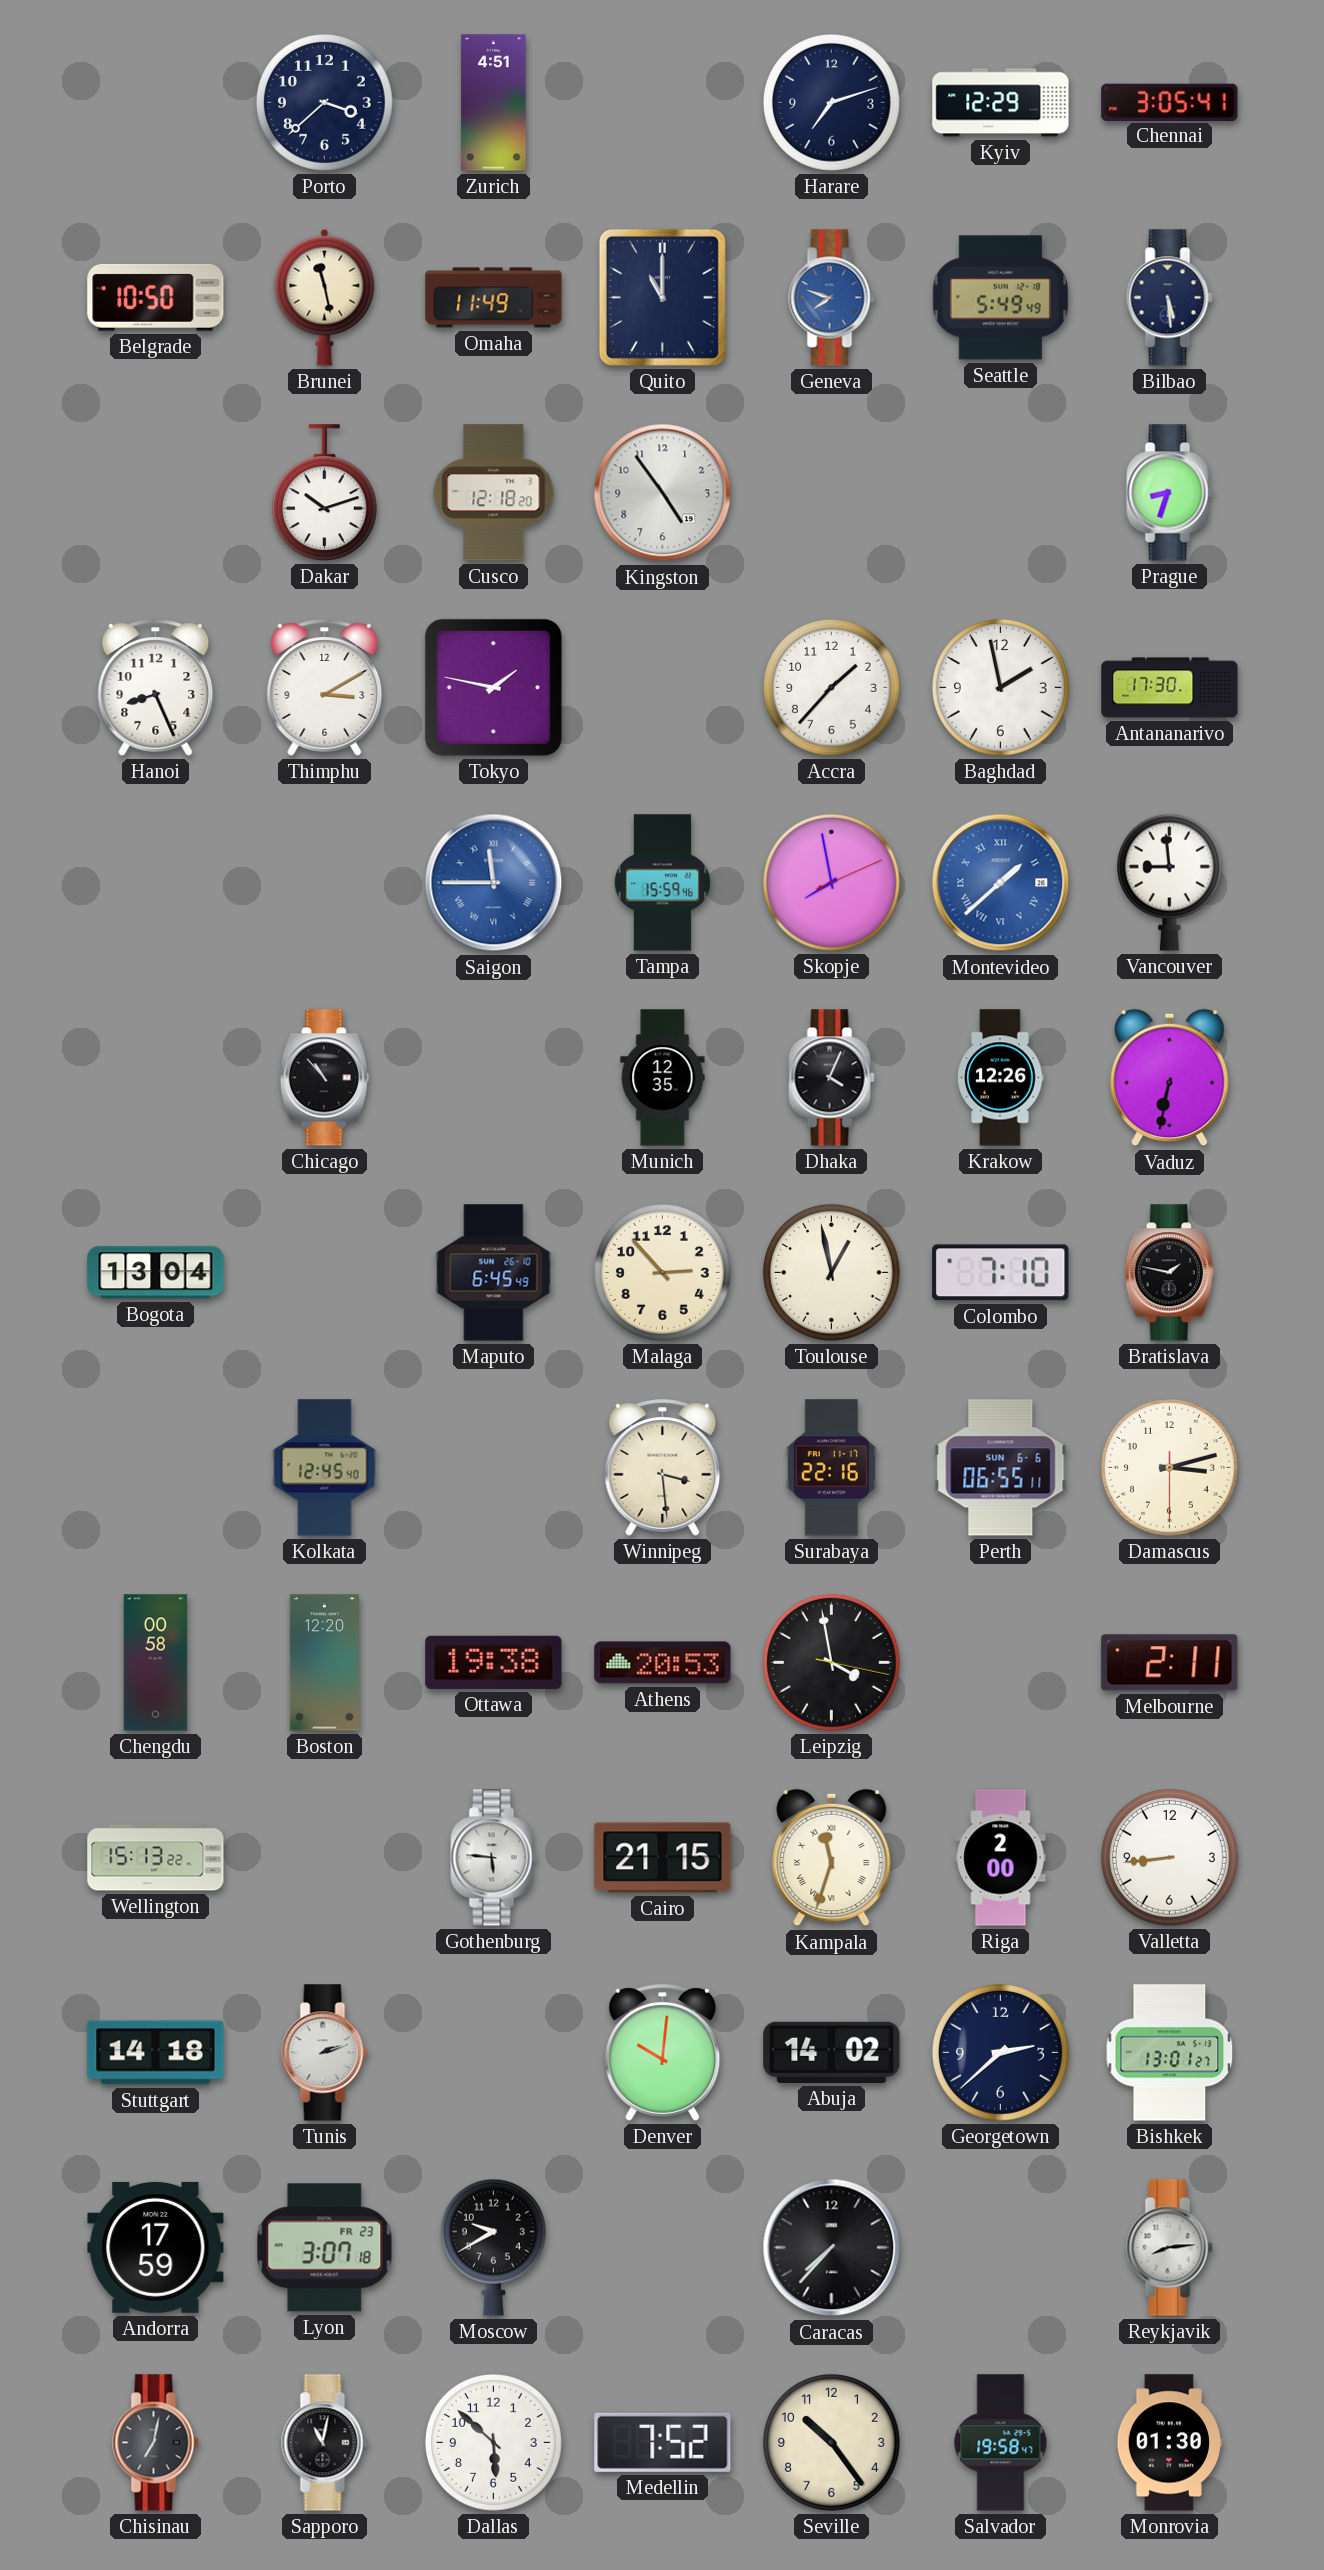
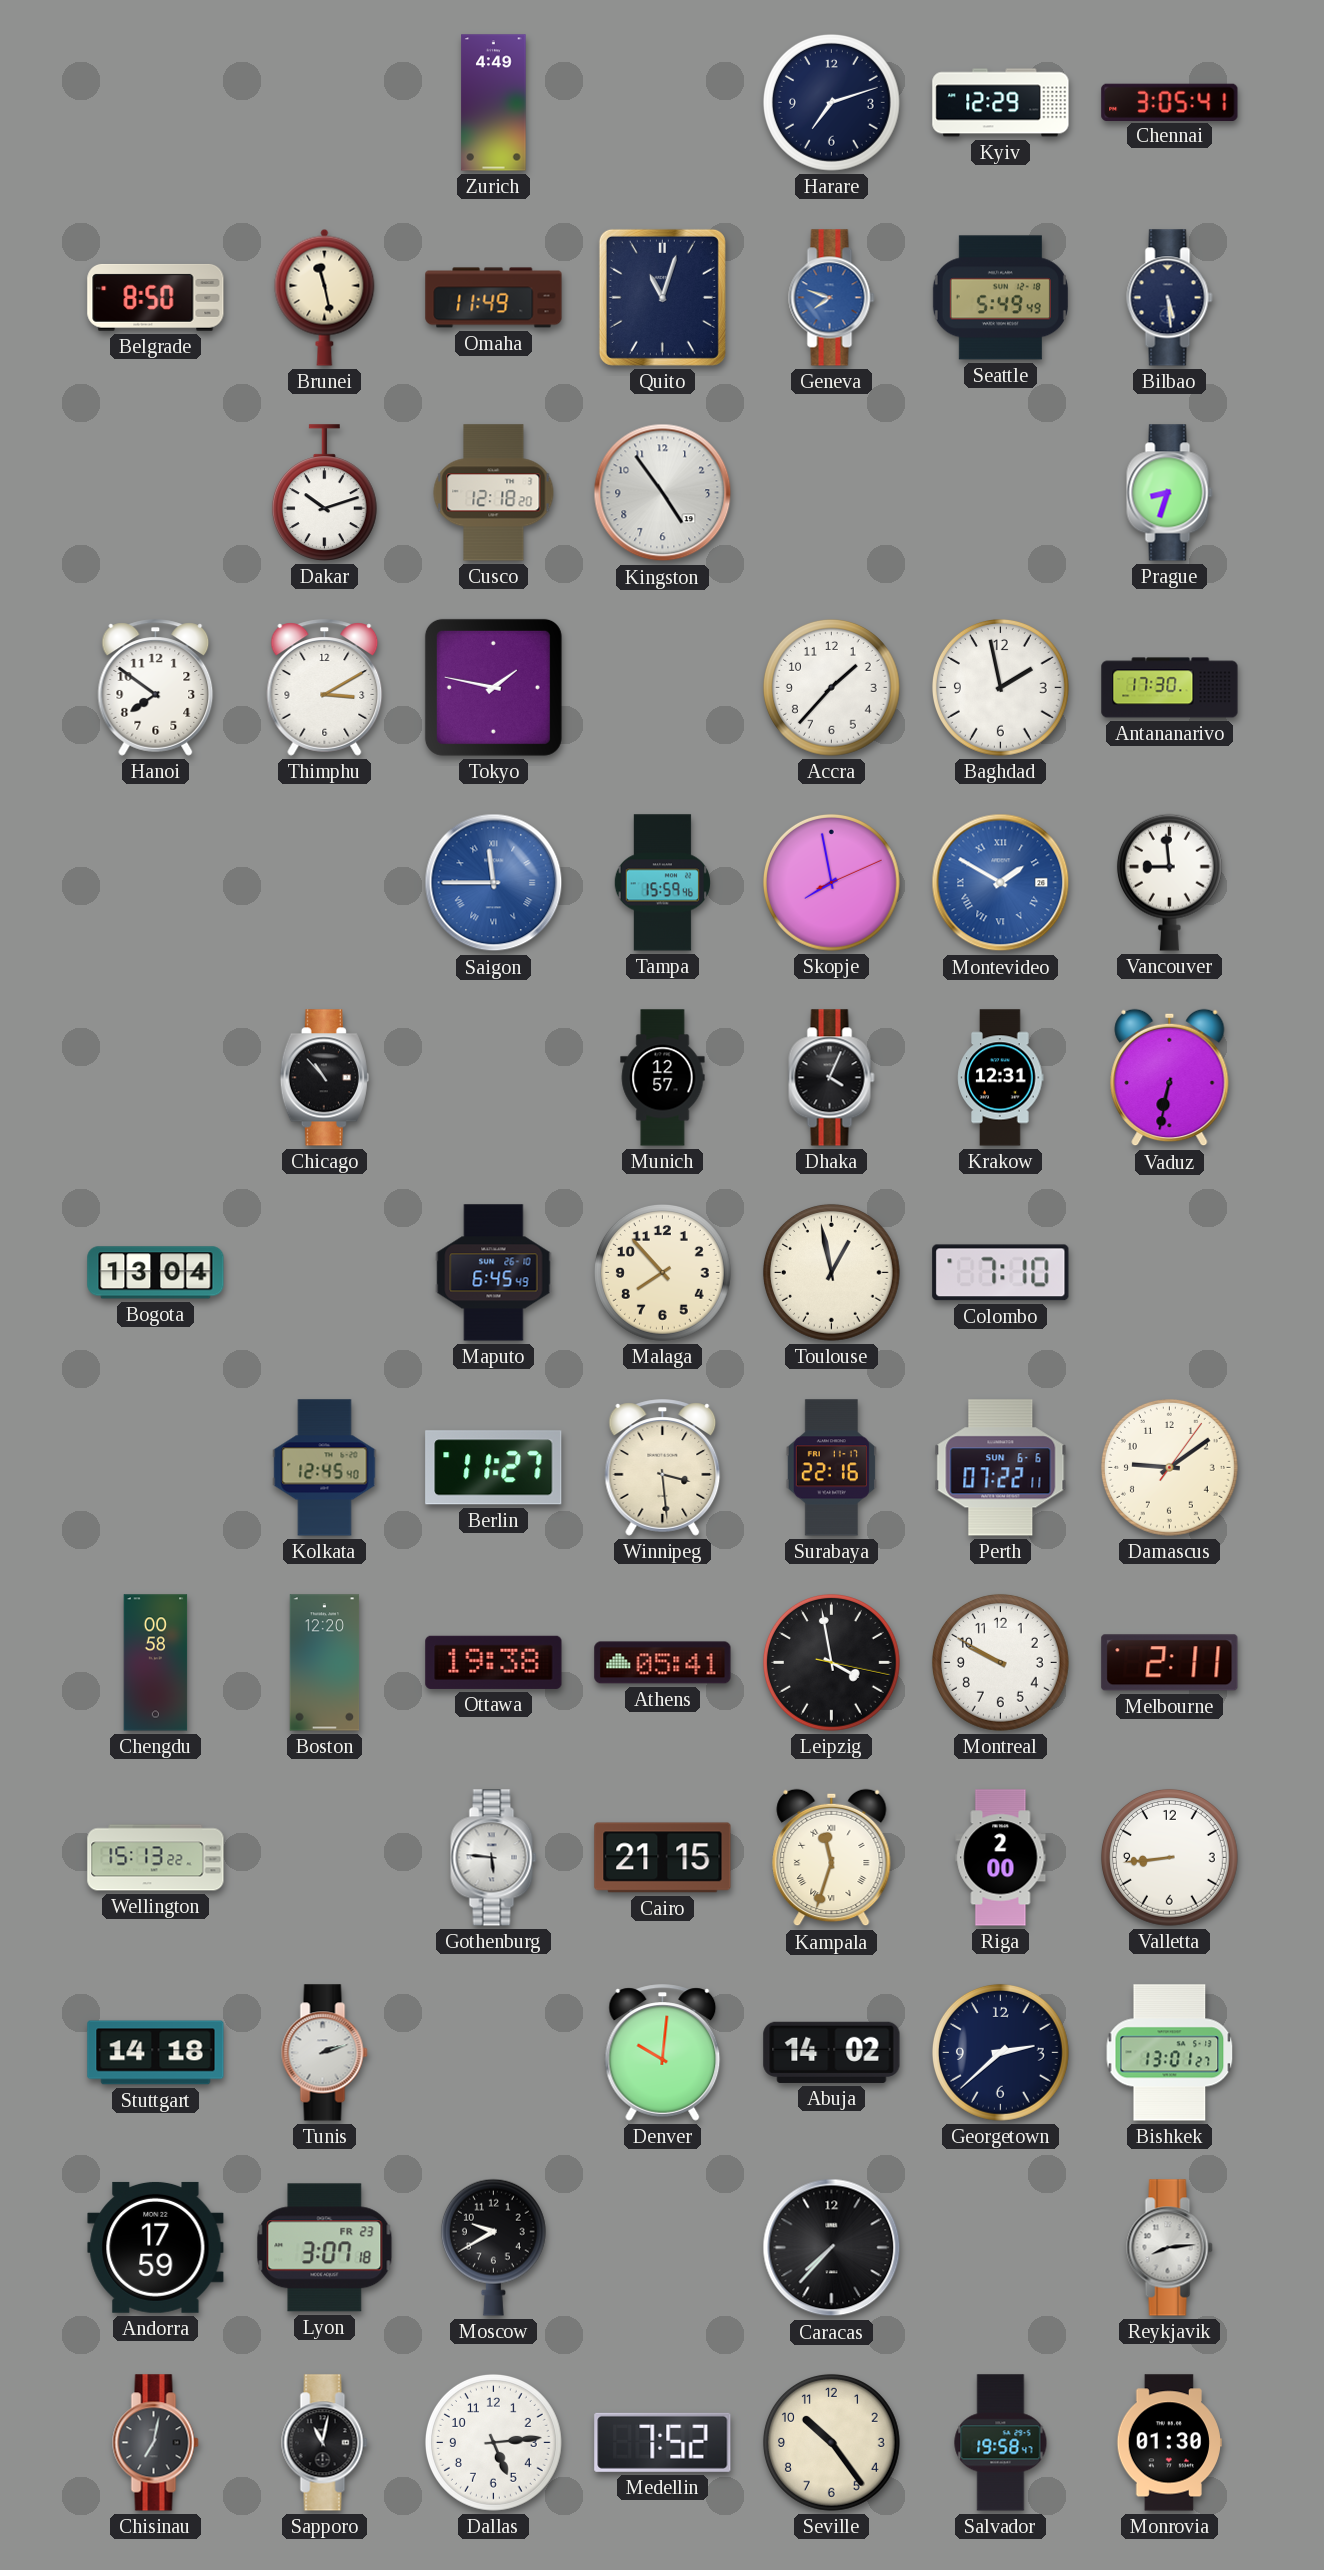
Porto: 3:38 -> none (324, 102)
Zurich: 4:51 -> 4:49 (494, 103)
Belgrade: 10:50 -> 8:50 (156, 297)
Quito: 11:00 -> 11:03 (662, 297)
Hanoi: 8:26 -> 7:51 (156, 688)
Montevideo: 1:38 -> 1:50 (1001, 883)
Munich: 12:35 -> 12:57 (663, 1078)
Krakow: 12:26 -> 12:31 (1001, 1078)
Malaga: 2:53 -> 7:53 (662, 1272)
Bratislava: 1:47 -> none (1169, 1273)
Berlin: none -> 11:27 (494, 1468)
Perth: 06:55 -> 07:22 (1001, 1468)
Damascus: 3:12 -> 9:09 (1169, 1467)
Athens: 20:53 -> 05:41 (663, 1663)
Montreal: none -> 9:50 (1000, 1662)
Dallas: 5:52 -> 5:14 (493, 2442)
